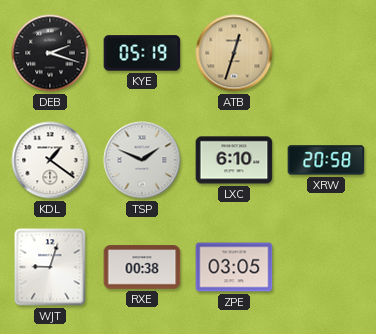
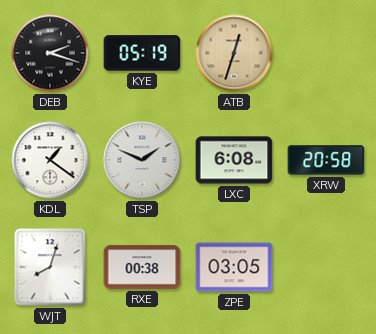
LXC: 6:10 -> 6:08 (234, 160)
WJT: 9:03 -> 8:03 (50, 267)
